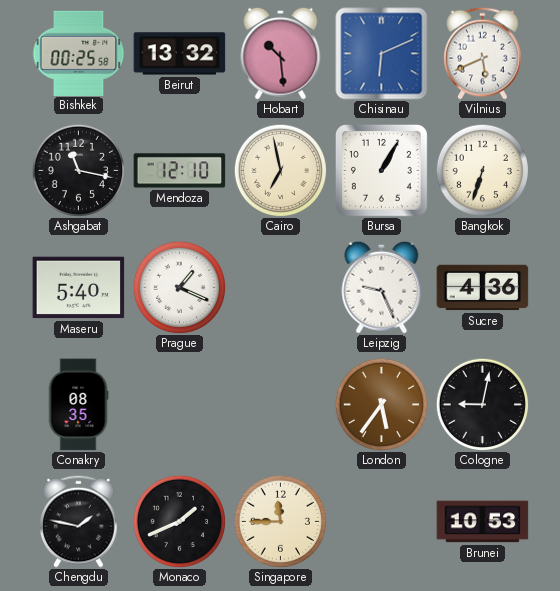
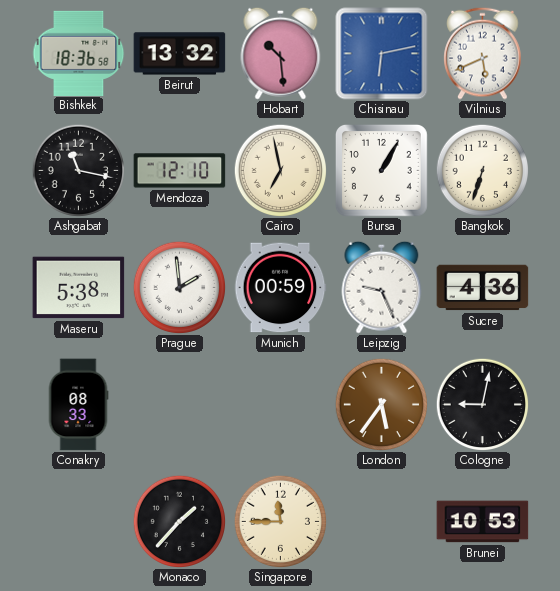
Bishkek: 00:25 -> 18:36 (79, 53)
Chisinau: 6:11 -> 6:13 (382, 54)
Maseru: 5:40 -> 5:38 (79, 288)
Prague: 1:19 -> 1:59 (179, 287)
Munich: none -> 00:59 (280, 288)
Conakry: 08:35 -> 08:33 (78, 405)
Chengdu: 1:47 -> none (79, 521)
Monaco: 1:41 -> 1:37 (179, 521)
